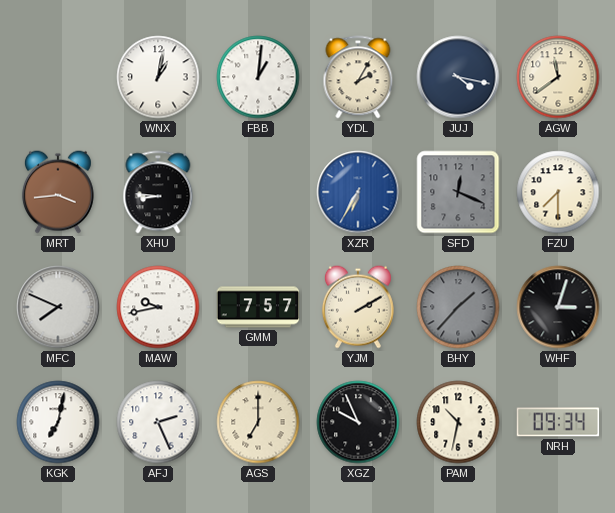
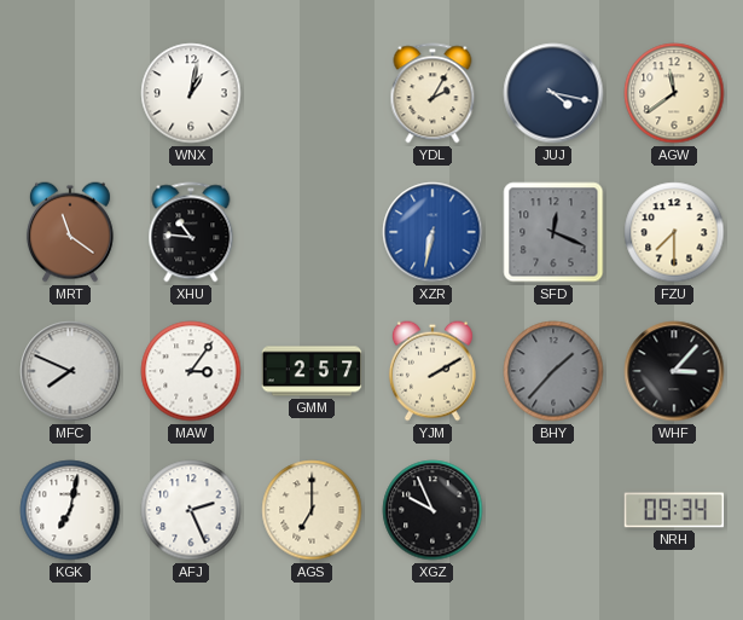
FBB: 1:01 -> none (258, 77)
MRT: 3:44 -> 11:21 (70, 232)
XHU: 8:46 -> 10:46 (191, 232)
XZR: 6:35 -> 6:32 (433, 232)
MAW: 9:43 -> 3:06 (191, 371)
GMM: 7:57 -> 2:57 (312, 371)
WHF: 3:03 -> 3:07 (674, 371)
PAM: 10:32 -> none (458, 422)
